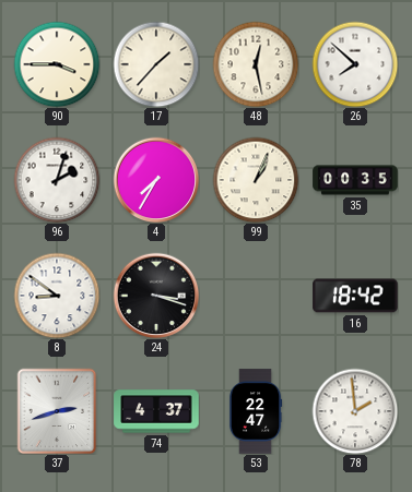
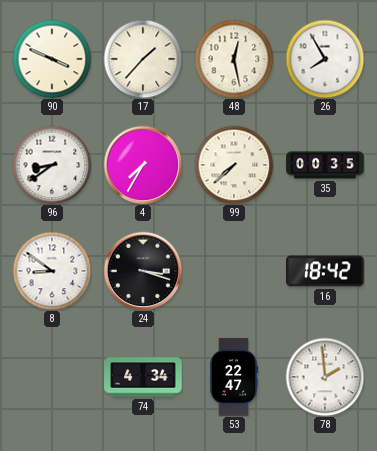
90: 3:45 -> 3:49 (52, 59)
26: 7:52 -> 7:55 (325, 59)
96: 2:03 -> 8:39 (52, 165)
99: 1:04 -> 7:38 (234, 165)
37: 2:42 -> none (57, 411)
74: 4:37 -> 4:34 (143, 377)
